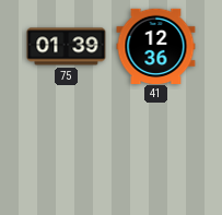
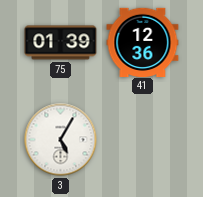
3: none -> 5:05 (61, 140)
